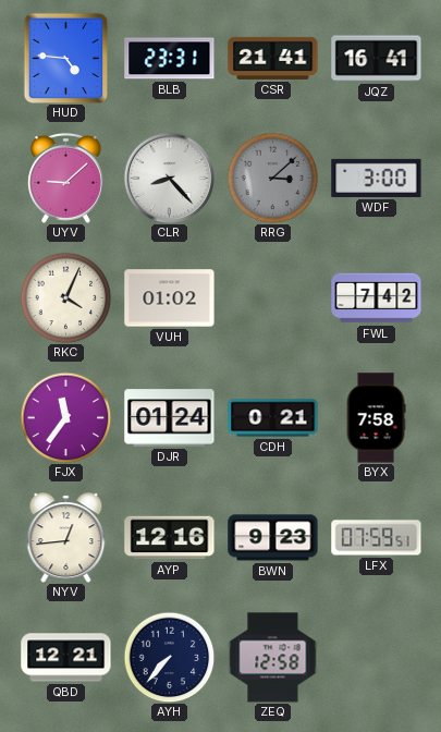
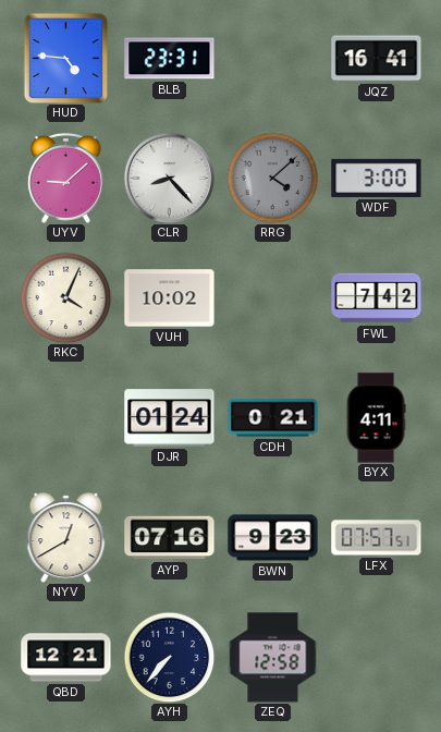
CSR: 21:41 -> none (273, 58)
RRG: 3:08 -> 4:08 (272, 178)
VUH: 01:02 -> 10:02 (170, 298)
FJX: 11:36 -> none (65, 417)
BYX: 7:58 -> 4:11 (376, 418)
NYV: 12:44 -> 12:40 (66, 538)
AYP: 12:16 -> 07:16 (170, 538)
LFX: 07:59 -> 07:57 (377, 538)
